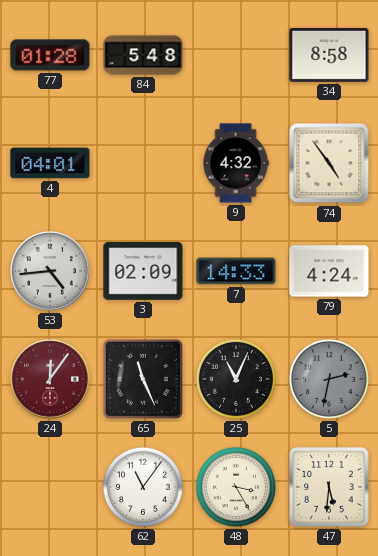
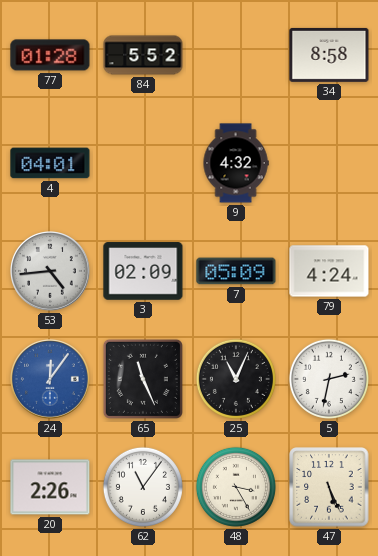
84: 5:48 -> 5:52 (143, 55)
74: 4:54 -> none (329, 163)
7: 14:33 -> 05:09 (236, 271)
24 dial: burgundy -> blue (51, 380)
5 dial: grey -> white (329, 379)
20: none -> 2:26 (50, 487)
47: 5:31 -> 5:26 (329, 487)
